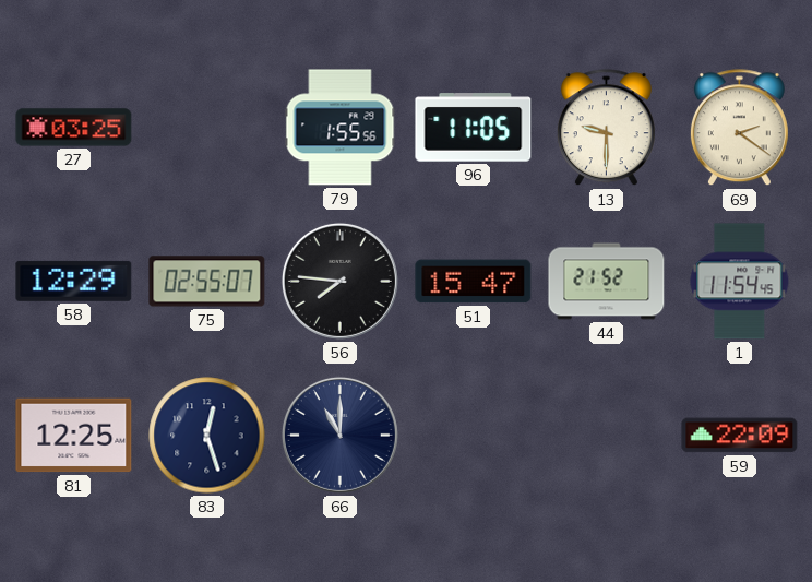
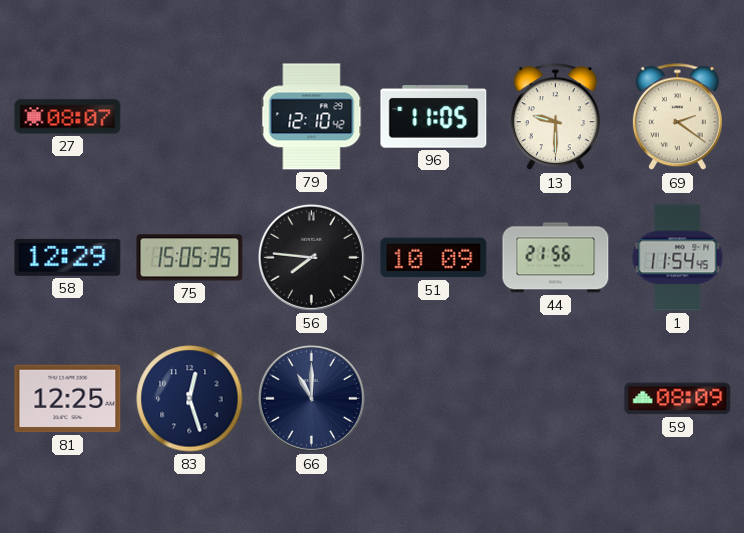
27: 03:25 -> 08:07 (68, 117)
79: 1:55 -> 12:10 (312, 117)
75: 02:55 -> 15:05 (190, 258)
51: 15:47 -> 10:09 (434, 258)
44: 21:52 -> 21:56 (556, 258)
59: 22:09 -> 08:09 (678, 399)
